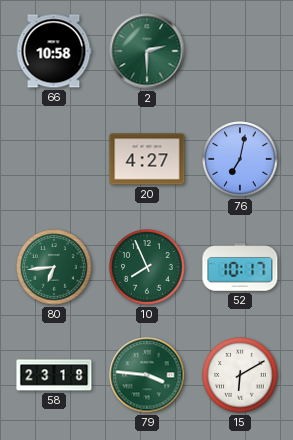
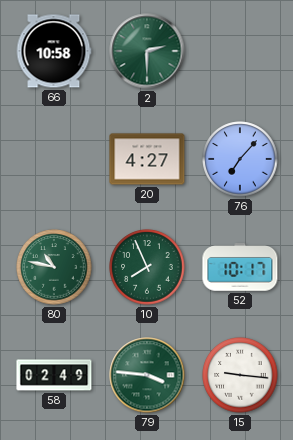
76: 7:02 -> 7:07 (240, 159)
80: 6:44 -> 10:47 (54, 267)
58: 23:18 -> 02:49 (54, 375)
15: 6:10 -> 9:16 (240, 375)
